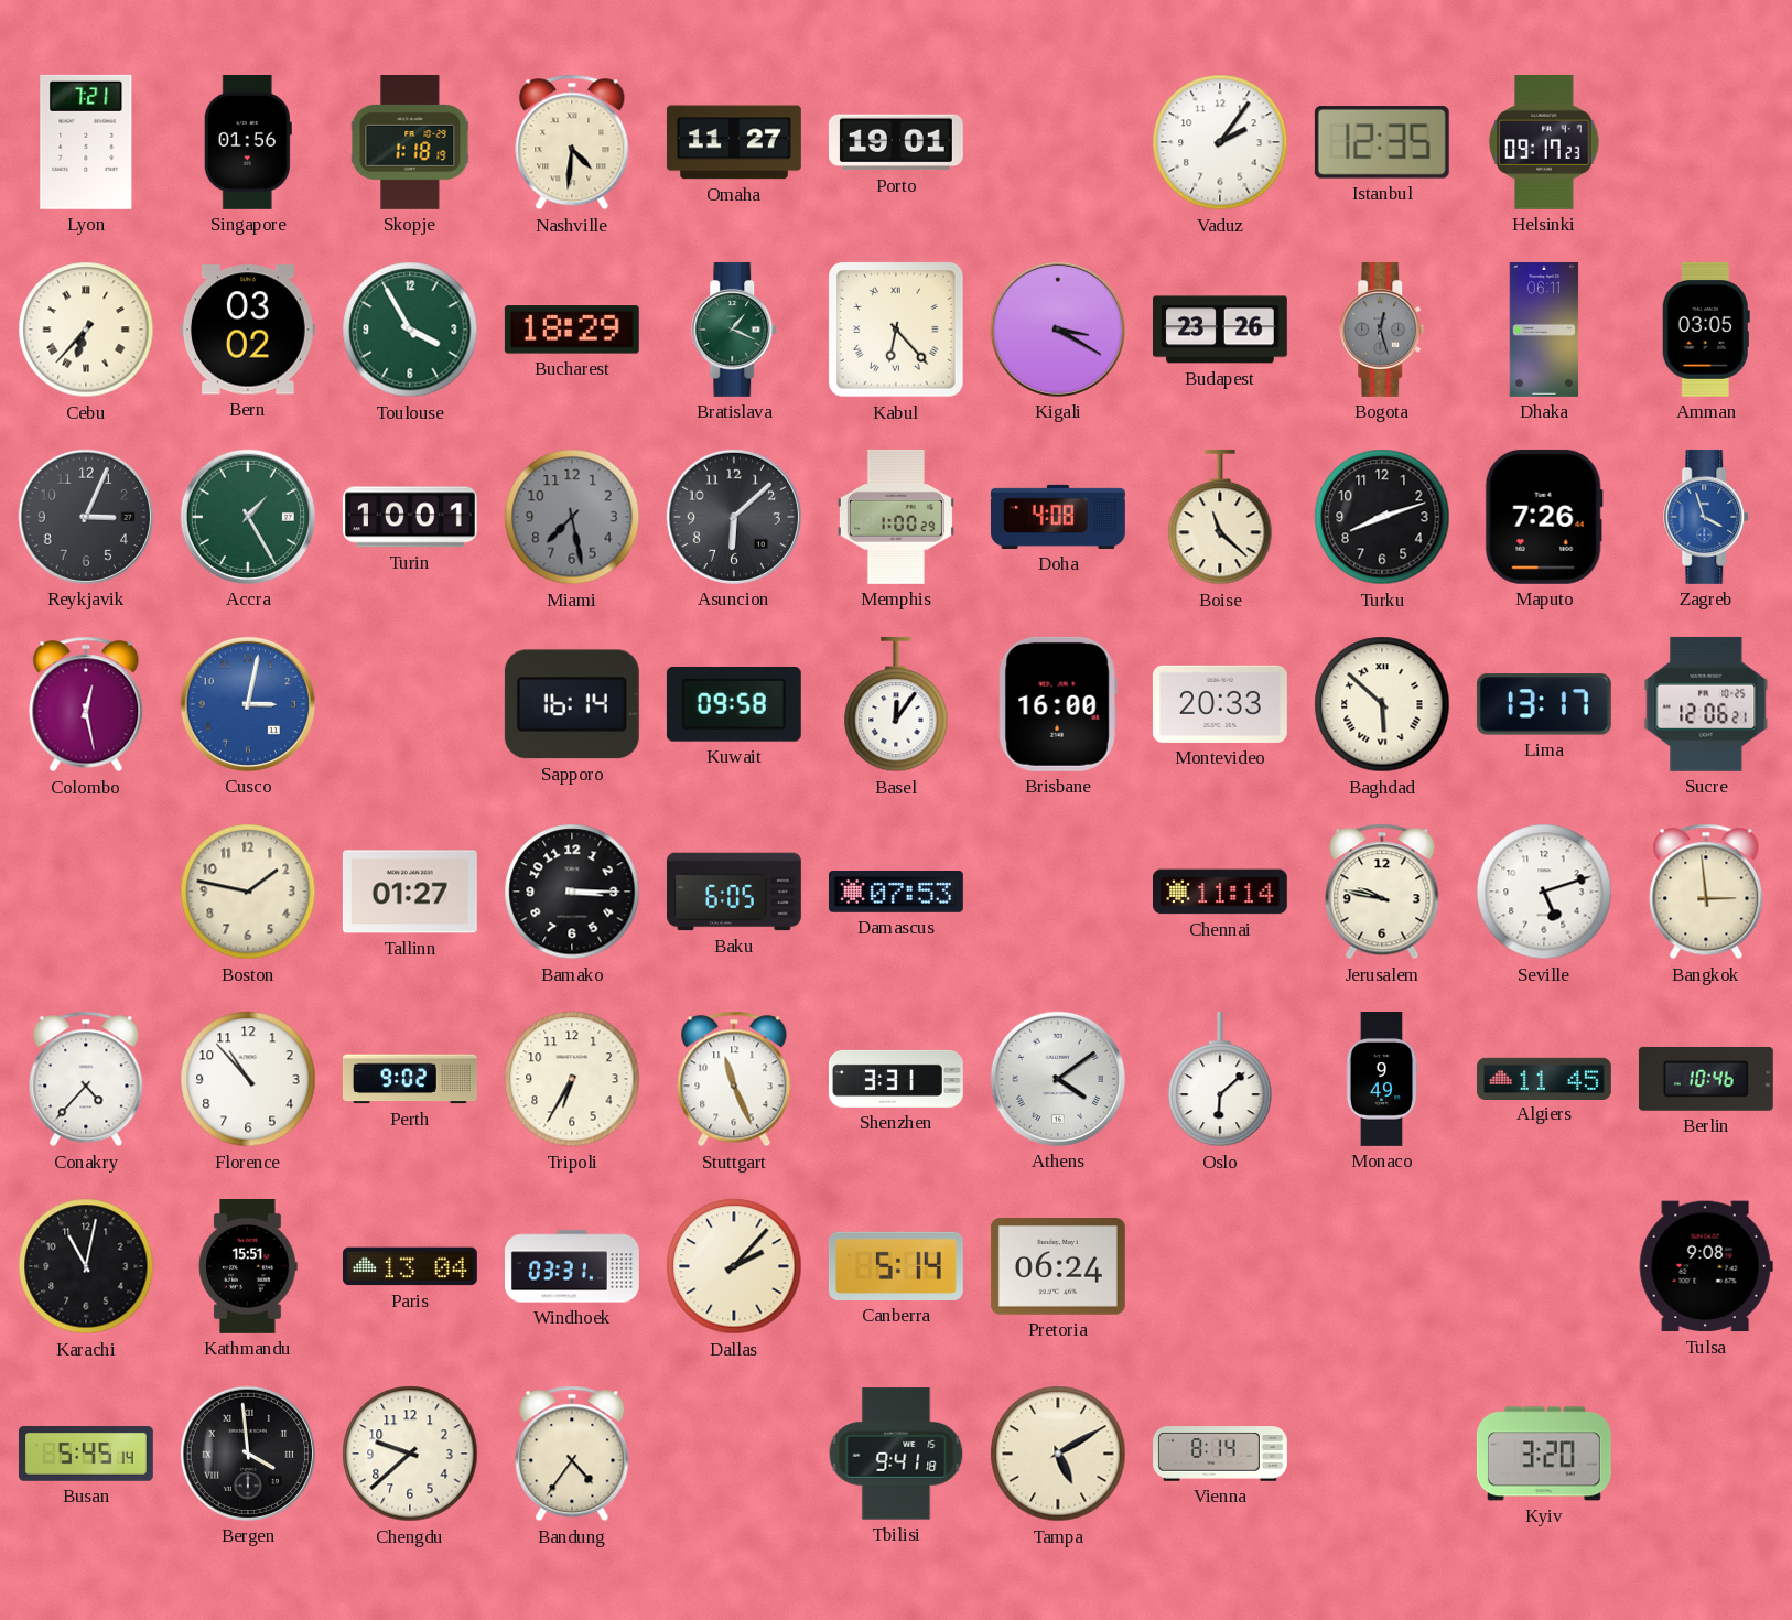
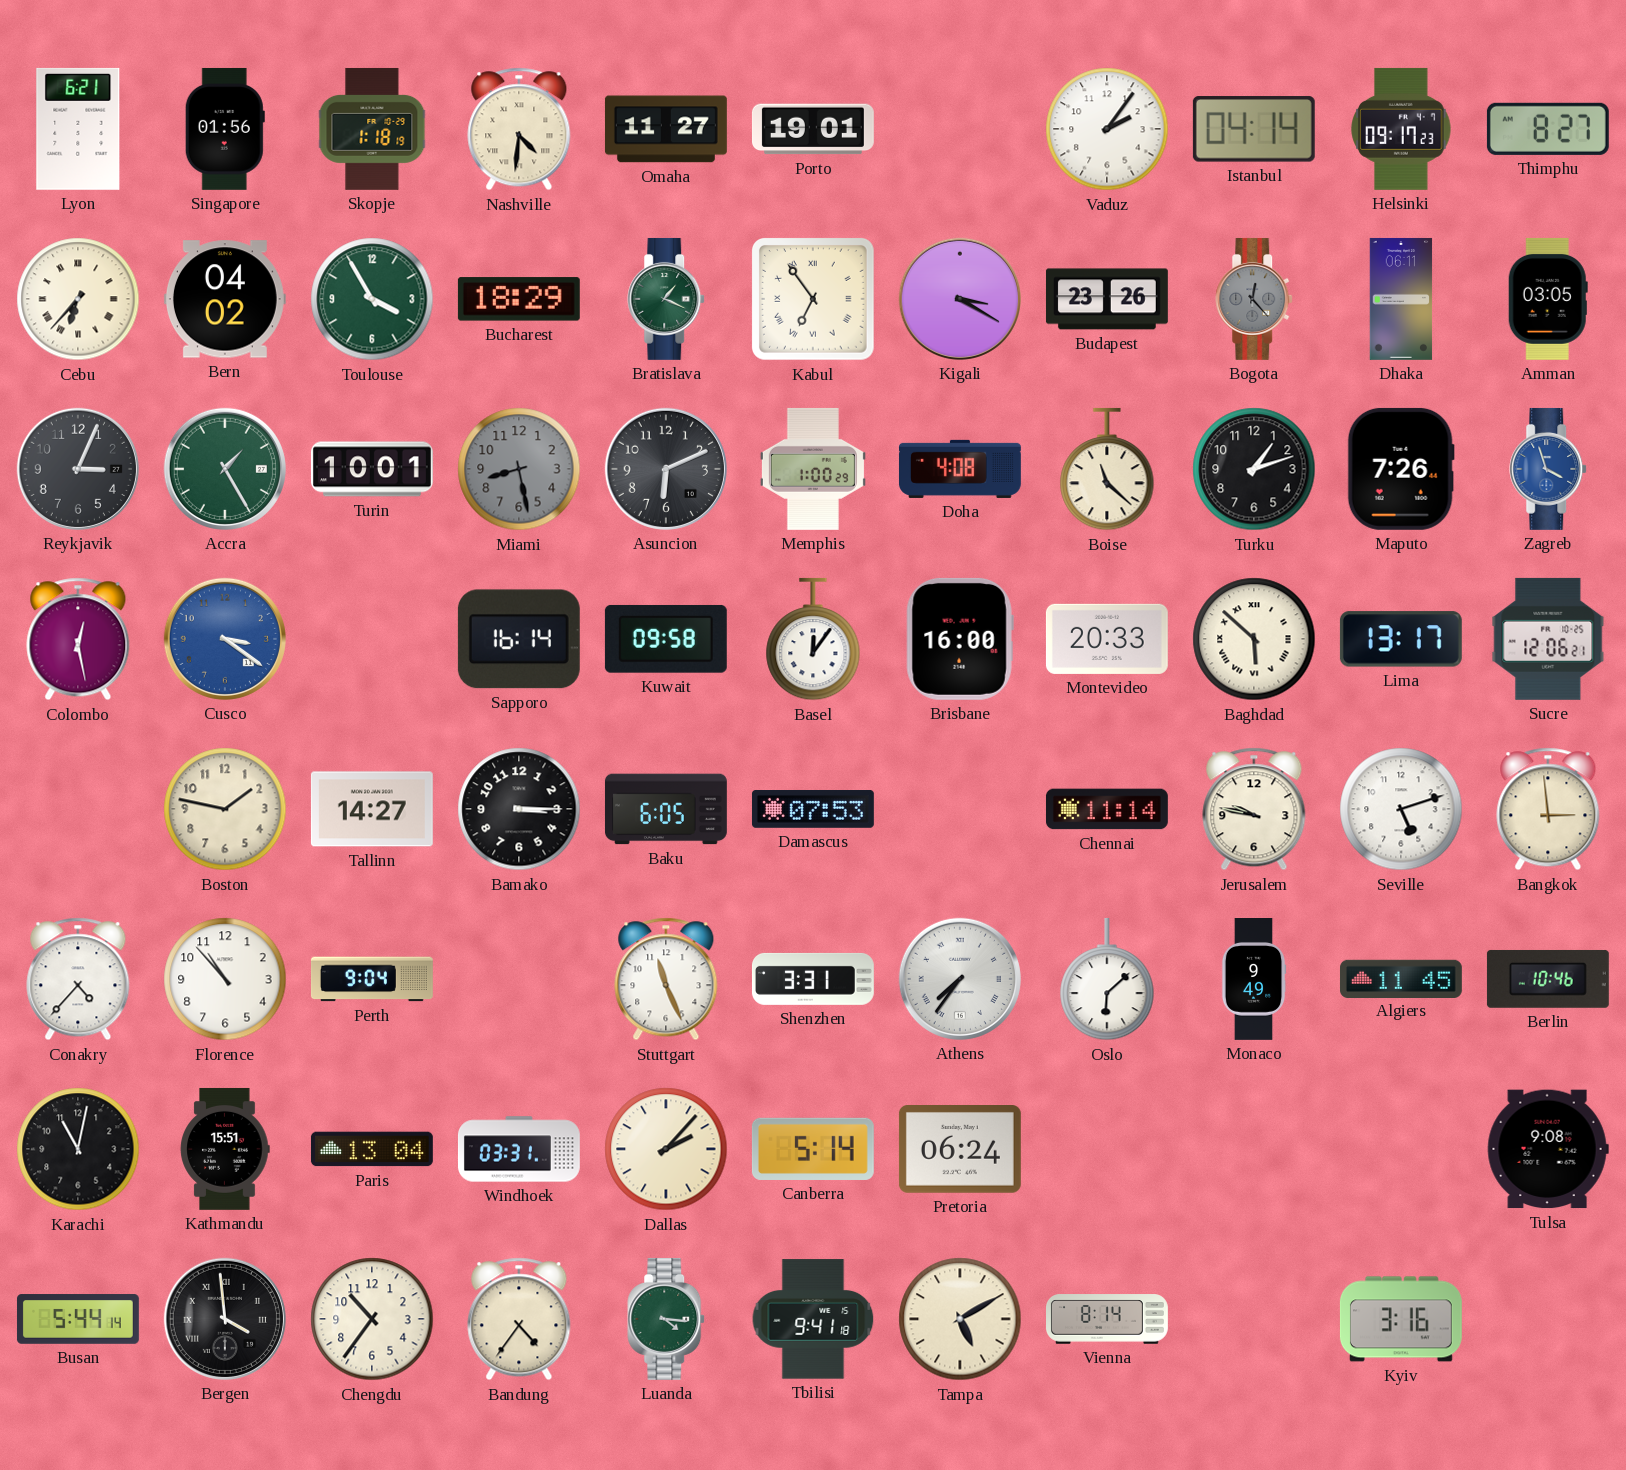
Lyon: 7:21 -> 6:21 (78, 129)
Istanbul: 12:35 -> 04:14 (1254, 129)
Thimphu: none -> 8:27 (1548, 129)
Bern: 03:02 -> 04:02 (225, 299)
Kabul: 6:23 -> 6:54 (814, 300)
Bogota: 12:27 -> 12:23 (1255, 299)
Miami: 7:28 -> 8:28 (519, 469)
Asuncion: 6:08 -> 6:11 (666, 469)
Turku: 8:12 -> 1:12 (1254, 469)
Cusco: 3:02 -> 3:21 (225, 639)
Tallinn: 01:27 -> 14:27 (372, 809)
Perth: 9:02 -> 9:04 (372, 979)
Tripoli: 6:35 -> none (572, 1079)
Athens: 4:09 -> 7:36 (960, 979)
Busan: 5:45 -> 5:44 (78, 1319)
Chengdu: 9:38 -> 10:36 (372, 1319)
Luanda: none -> 4:16 (667, 1319)
Kyiv: 3:20 -> 3:16 (1401, 1319)
